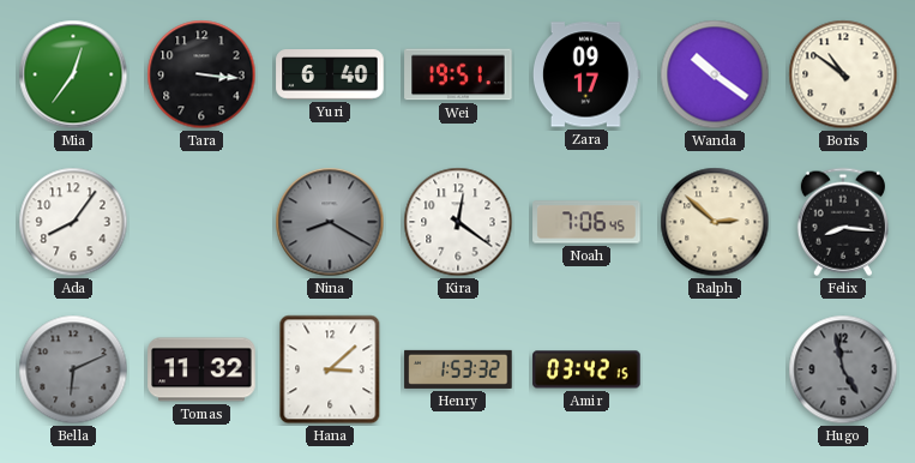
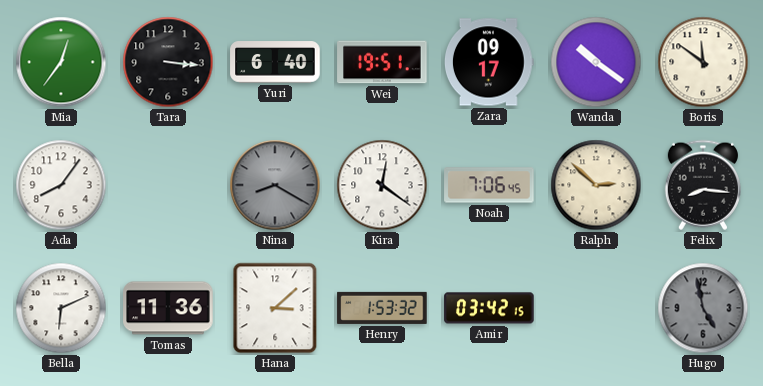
Boris: 10:51 -> 11:51 (703, 62)
Bella dial: grey -> white (61, 308)
Tomas: 11:32 -> 11:36 (168, 308)
